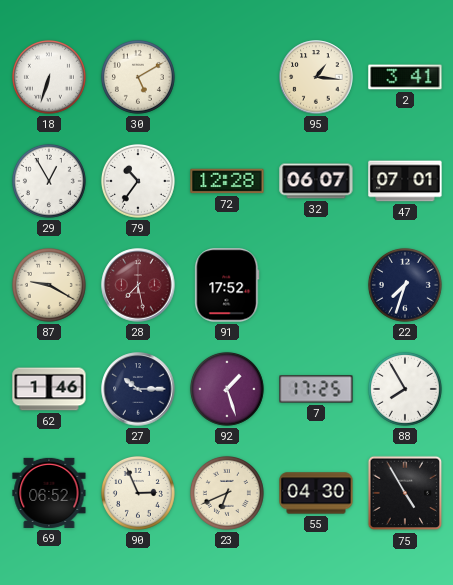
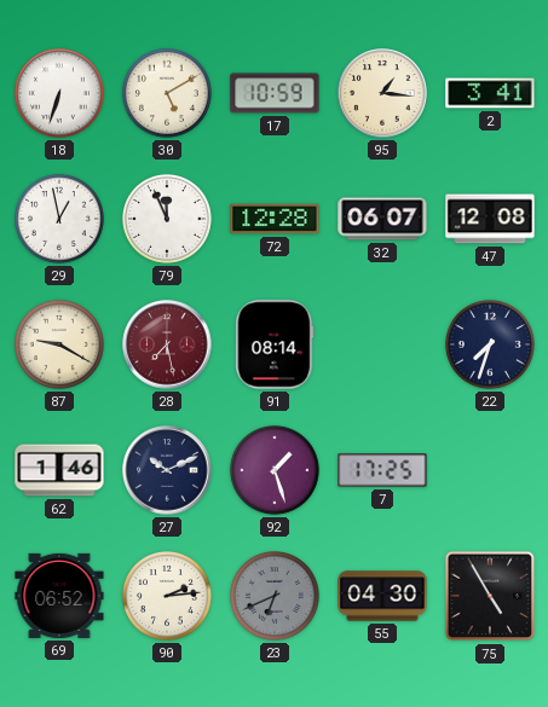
17: none -> 10:59 (275, 93)
29: 12:55 -> 12:58 (59, 219)
79: 10:36 -> 11:56 (167, 219)
47: 07:01 -> 12:08 (490, 219)
91: 17:52 -> 08:14 (275, 344)
27: 10:15 -> 10:11 (167, 470)
88: 7:55 -> none (405, 389)
90: 2:56 -> 2:14 (167, 596)
23 dial: cream -> grey (275, 596)
